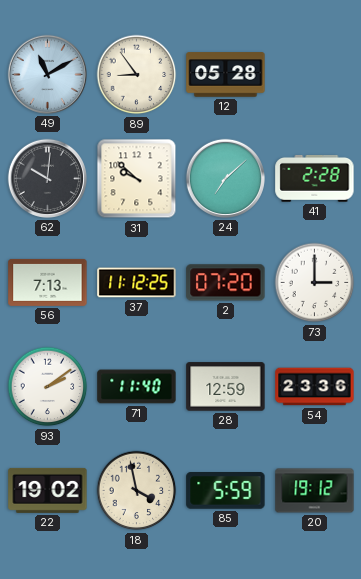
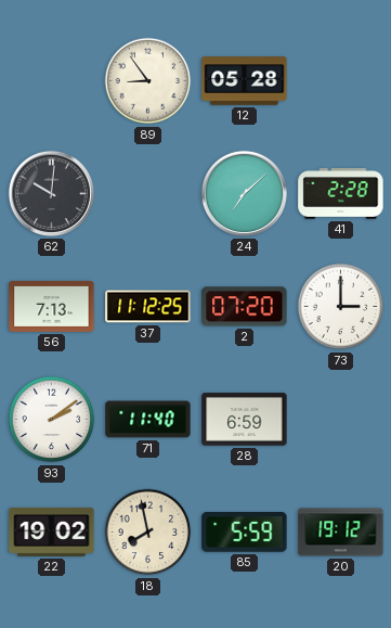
49: 11:10 -> none (47, 74)
31: 9:52 -> none (137, 179)
28: 12:59 -> 6:59 (245, 420)
54: 23:36 -> none (315, 387)
18: 3:58 -> 7:58 (148, 533)
